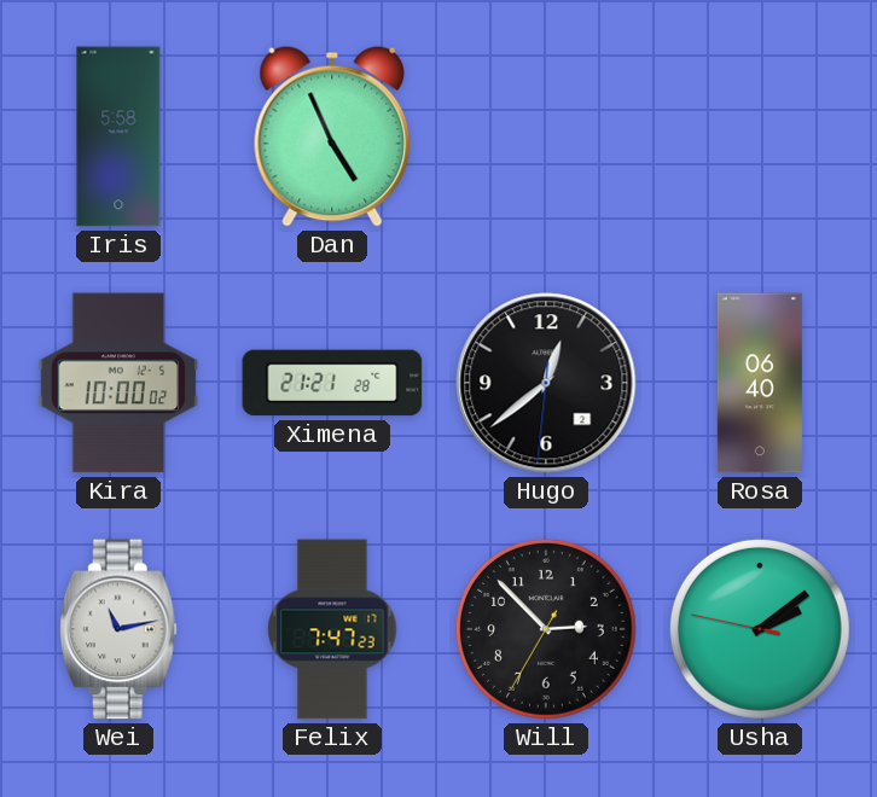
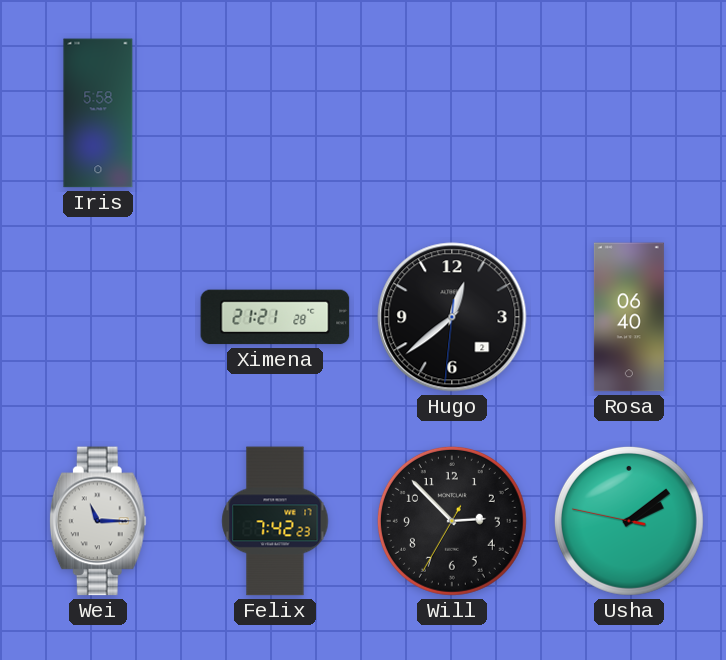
Dan: 4:56 -> none (332, 136)
Kira: 10:00 -> none (118, 383)
Wei: 11:13 -> 11:15 (98, 521)
Felix: 7:47 -> 7:42 (275, 521)
